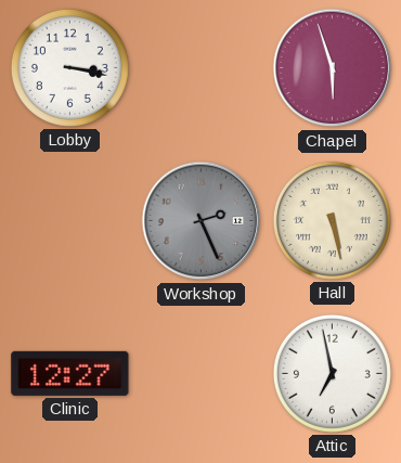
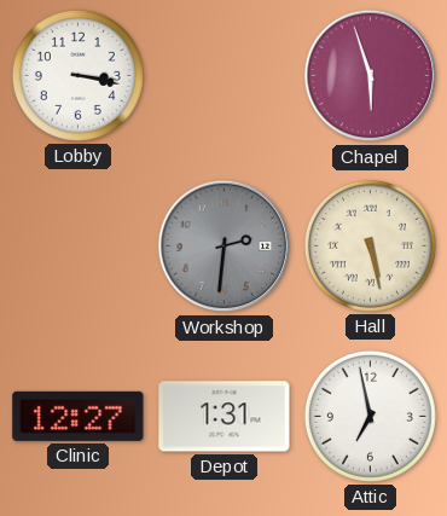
Workshop: 2:26 -> 2:31 (225, 247)
Depot: none -> 1:31 (225, 417)
